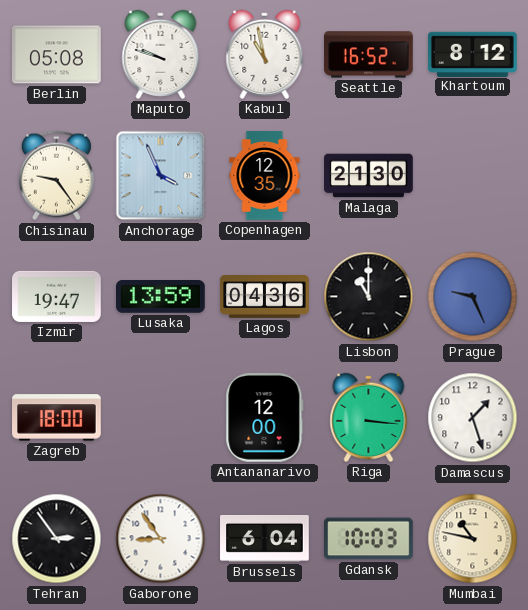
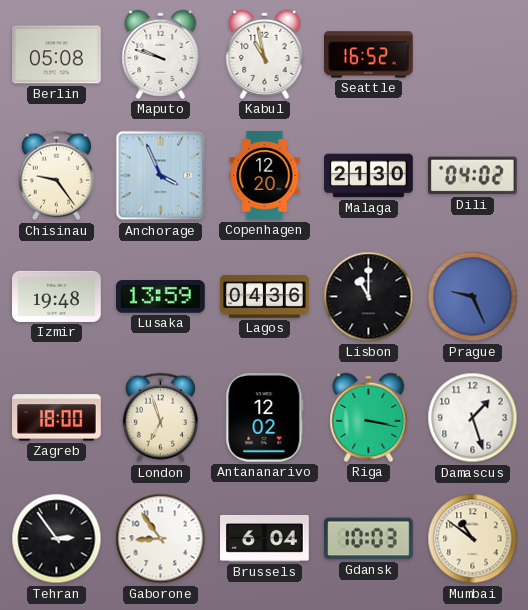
Khartoum: 8:12 -> none (473, 54)
Copenhagen: 12:35 -> 12:20 (265, 176)
Dili: none -> 04:02 (472, 176)
Izmir: 19:47 -> 19:48 (57, 296)
London: none -> 6:57 (160, 418)
Antananarivo: 12:00 -> 12:02 (265, 418)
Riga: 3:16 -> 3:17 (369, 417)
Mumbai: 10:47 -> 10:51 (473, 539)
